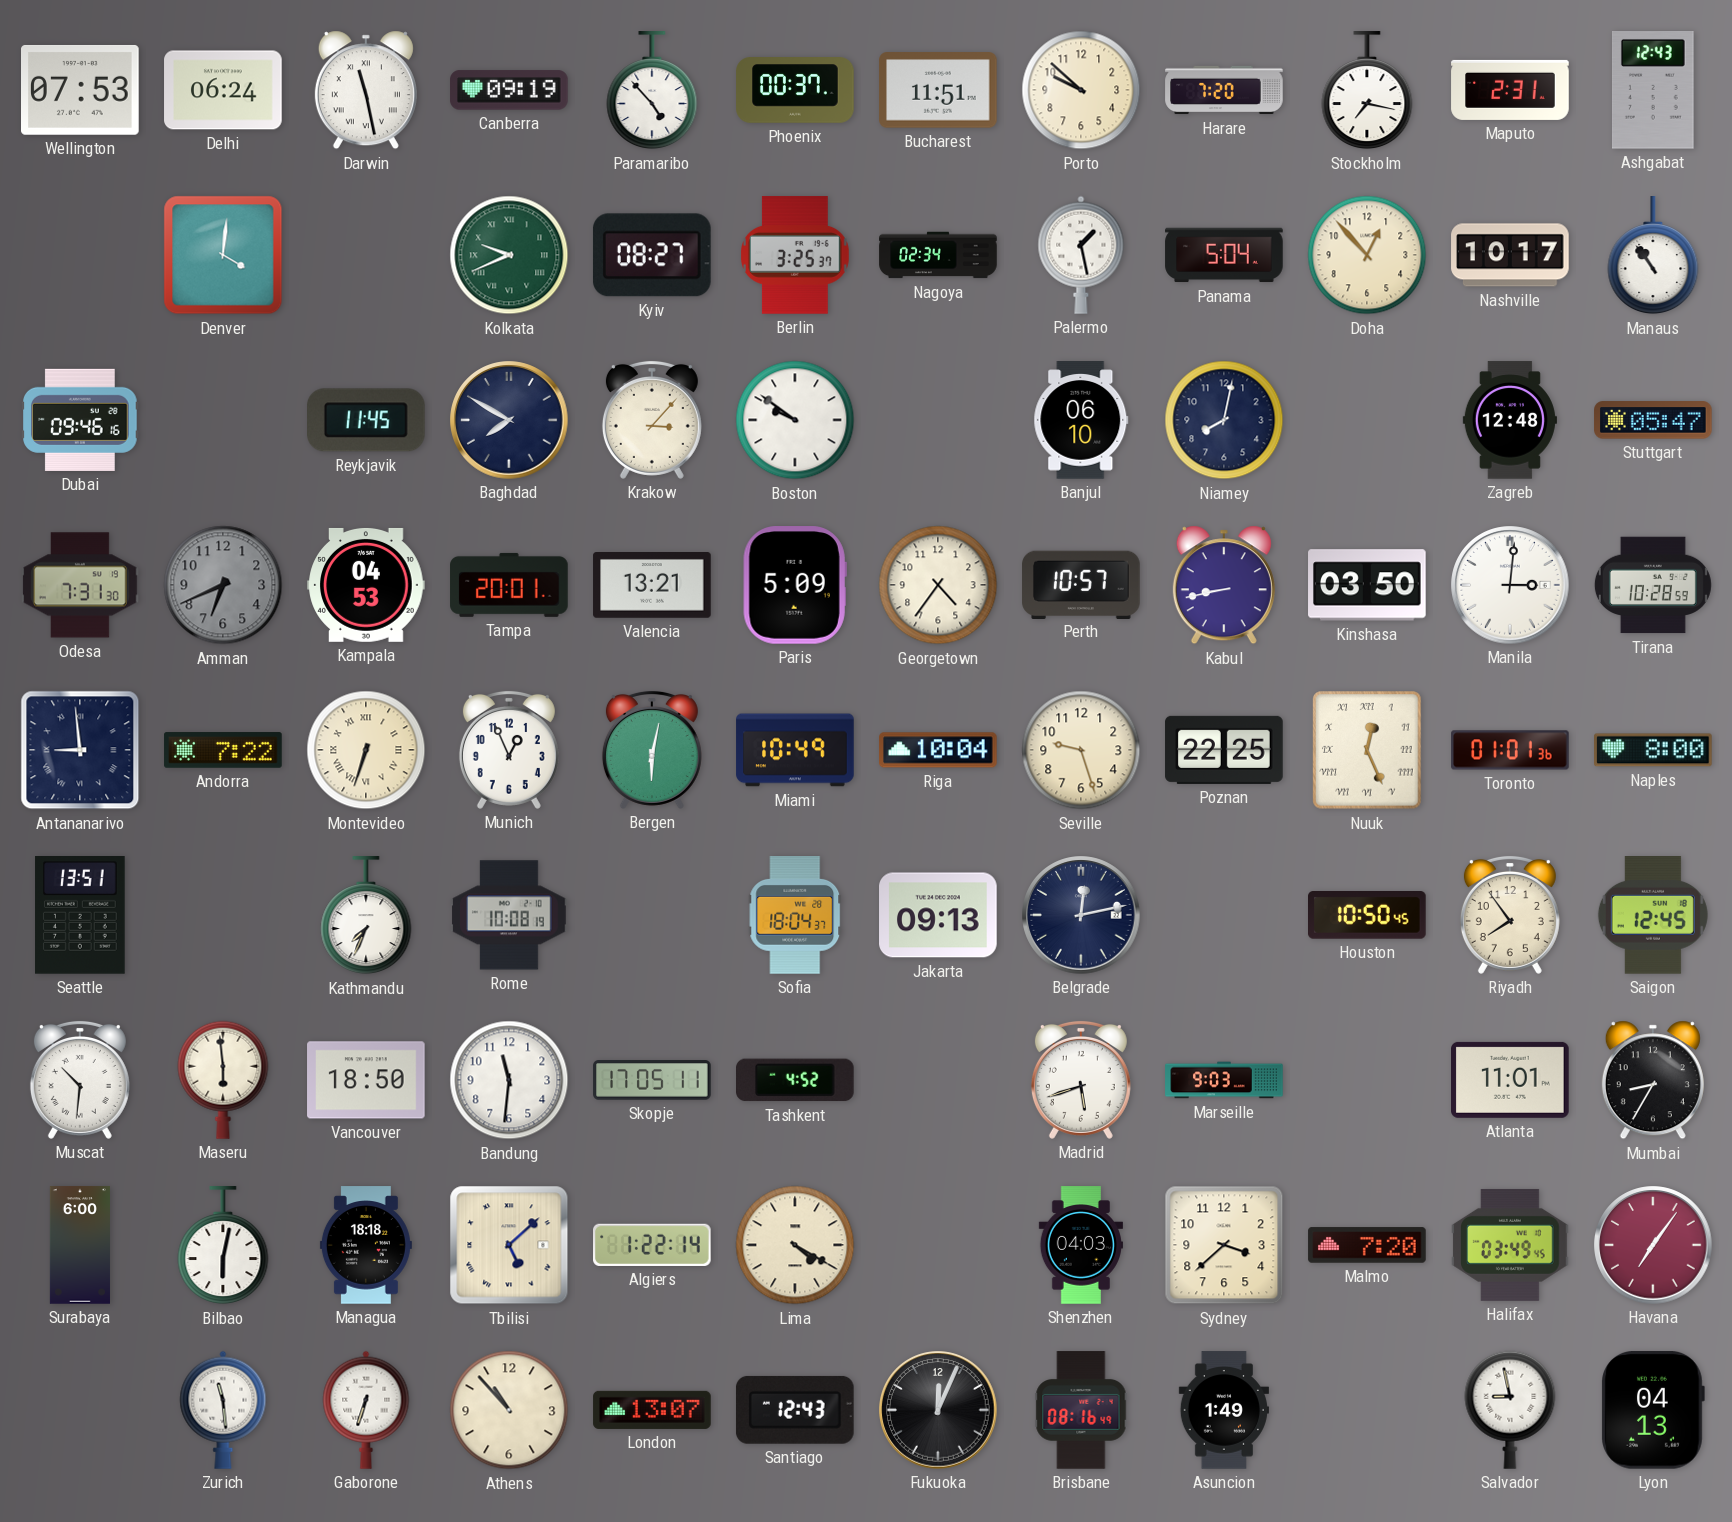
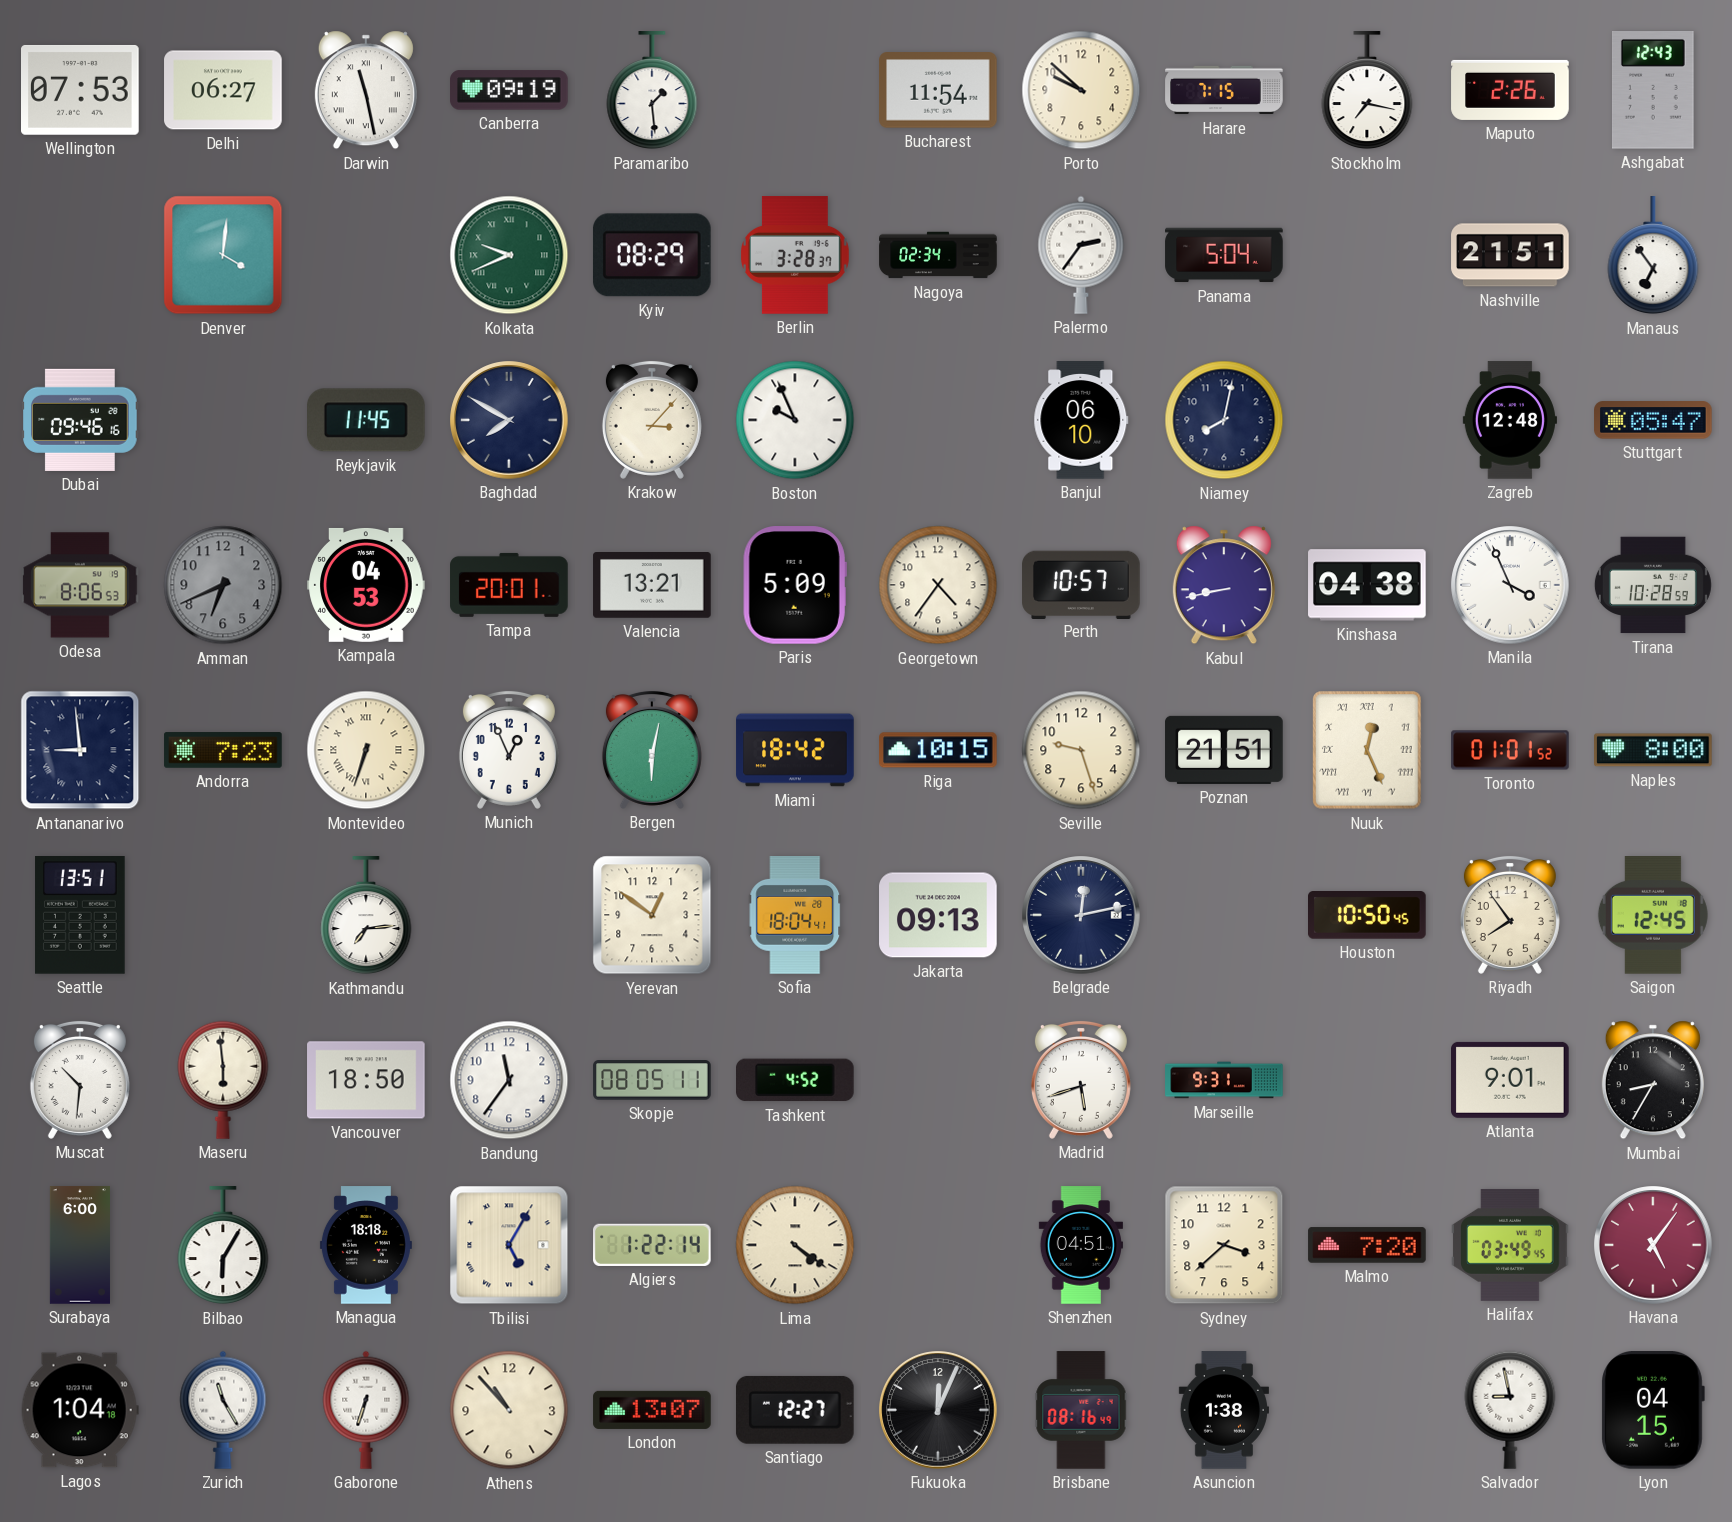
Delhi: 06:24 -> 06:27 (223, 90)
Paramaribo: 4:53 -> 1:29 (652, 91)
Phoenix: 00:37 -> none (795, 90)
Bucharest: 11:51 -> 11:54 (938, 90)
Harare: 7:20 -> 7:15 (1224, 90)
Maputo: 2:31 -> 2:26 (1510, 90)
Kyiv: 08:27 -> 08:29 (652, 255)
Berlin: 3:25 -> 3:28 (796, 255)
Palermo: 1:28 -> 2:36 (1081, 255)
Doha: 12:53 -> none (1367, 255)
Nashville: 10:17 -> 21:51 (1510, 255)
Manaus: 10:54 -> 6:54 (1653, 256)
Boston: 9:51 -> 9:56 (795, 420)
Odesa: 7:31 -> 8:06 (80, 585)
Kinshasa: 03:50 -> 04:38 (1367, 585)
Manila: 3:01 -> 3:56 (1510, 585)
Andorra: 7:22 -> 7:23 (223, 750)
Miami: 10:49 -> 18:42 (795, 750)
Riga: 10:04 -> 10:15 (938, 750)
Poznan: 22:25 -> 21:51 (1224, 750)
Toronto: 01:01:36 -> 01:01:52 (1510, 750)
Kathmandu: 7:34 -> 7:14 (366, 916)
Rome: 10:08 -> none (509, 915)
Yerevan: none -> 12:51 (652, 915)
Sofia: 18:04:37 -> 18:04:41 (795, 916)
Bandung: 11:31 -> 11:36 (509, 1080)
Skopje: 17:05 -> 08:05 (652, 1080)
Marseille: 9:03 -> 9:31 (1224, 1080)
Atlanta: 11:01 -> 9:01 (1511, 1080)
Bilbao: 6:02 -> 6:05 (223, 1246)
Tbilisi: 5:08 -> 5:05 (509, 1245)
Lima: 4:20 -> 4:21 (795, 1245)
Shenzhen: 04:03 -> 04:51 (1081, 1245)
Havana: 7:06 -> 5:06 (1653, 1245)
Lagos: none -> 1:04 (80, 1410)
Zurich: 11:29 -> 11:25 (223, 1410)
Santiago: 12:43 -> 12:27 (795, 1410)
Asuncion: 1:49 -> 1:38 (1224, 1410)
Lyon: 04:13 -> 04:15 (1653, 1411)
